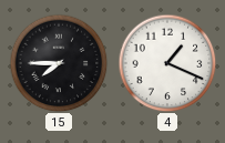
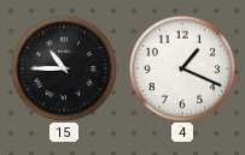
15: 7:45 -> 10:45 (64, 68)
